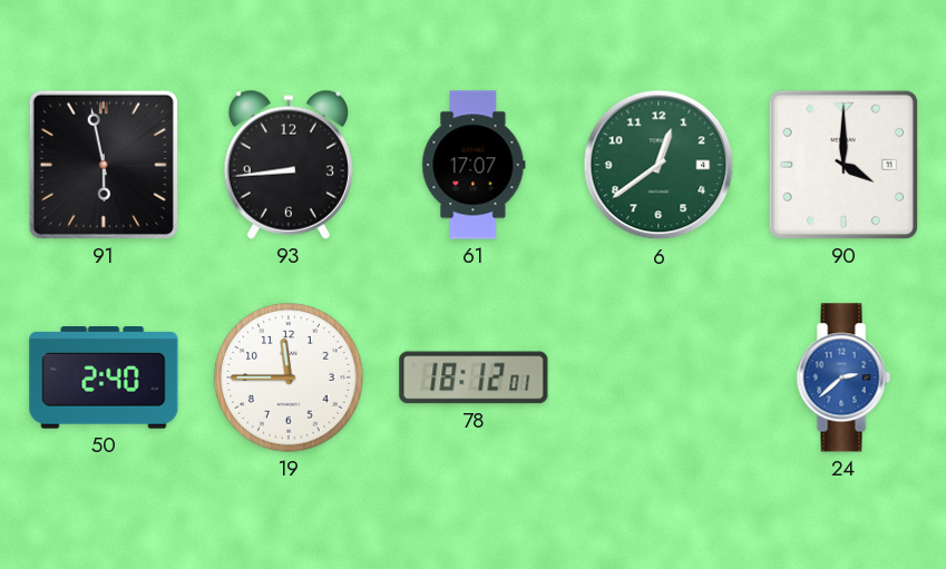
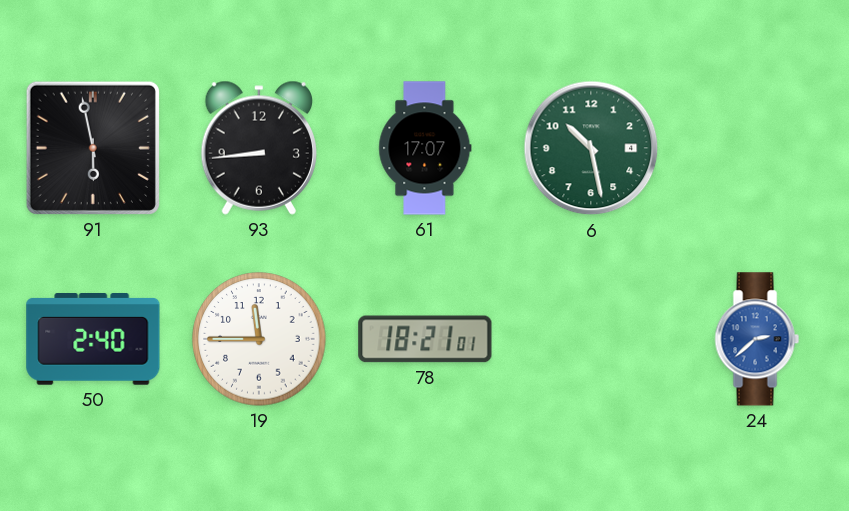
6: 12:39 -> 10:28 (591, 148)
90: 4:00 -> none (843, 165)
78: 18:12 -> 18:21 (425, 339)
